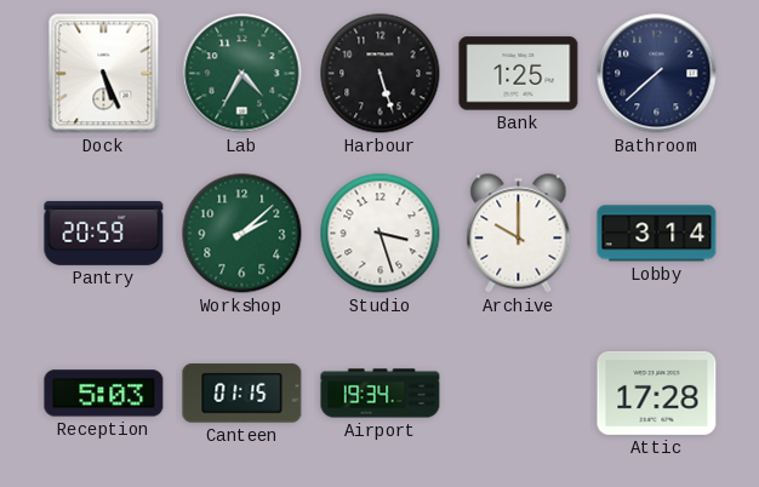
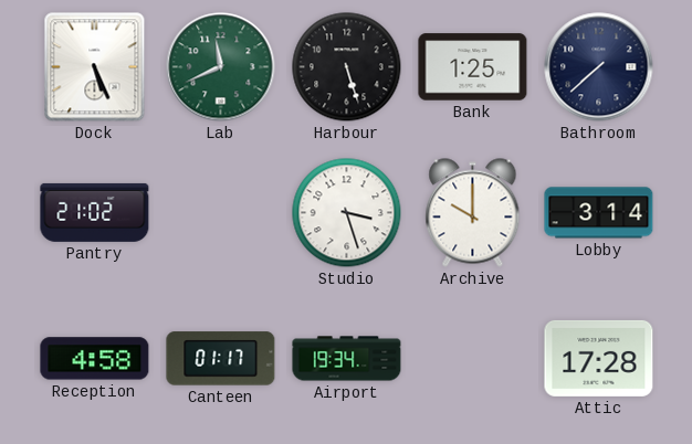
Lab: 4:35 -> 11:41 (221, 67)
Pantry: 20:59 -> 21:02 (95, 212)
Workshop: 2:08 -> none (242, 234)
Reception: 5:03 -> 4:58 (95, 359)
Canteen: 01:15 -> 01:17 (221, 359)
